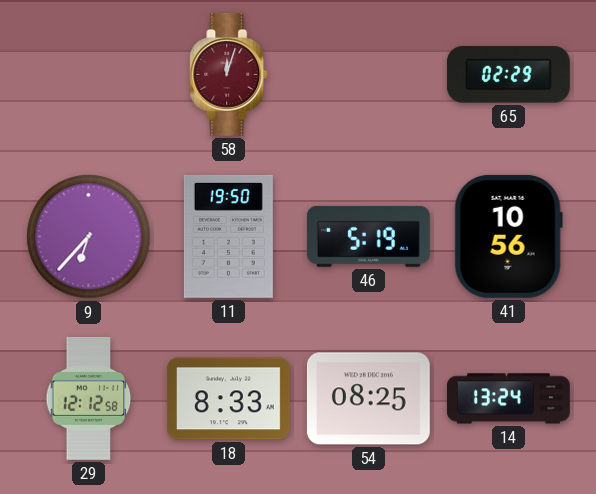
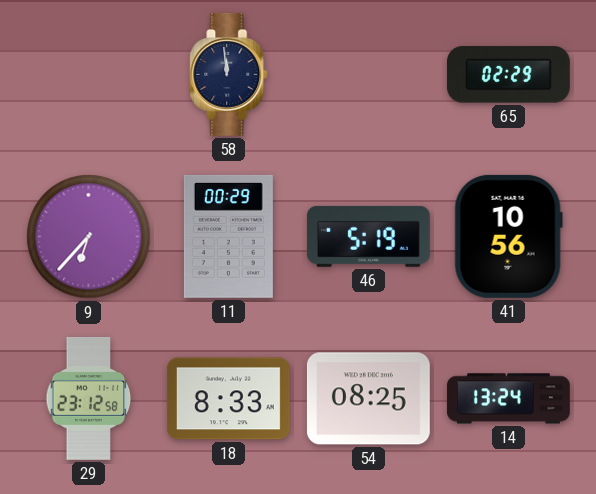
58: 12:03 -> 11:59 (229, 74)
58 dial: burgundy -> navy (229, 74)
11: 19:50 -> 00:29 (228, 236)
29: 12:12 -> 23:12 (89, 398)
